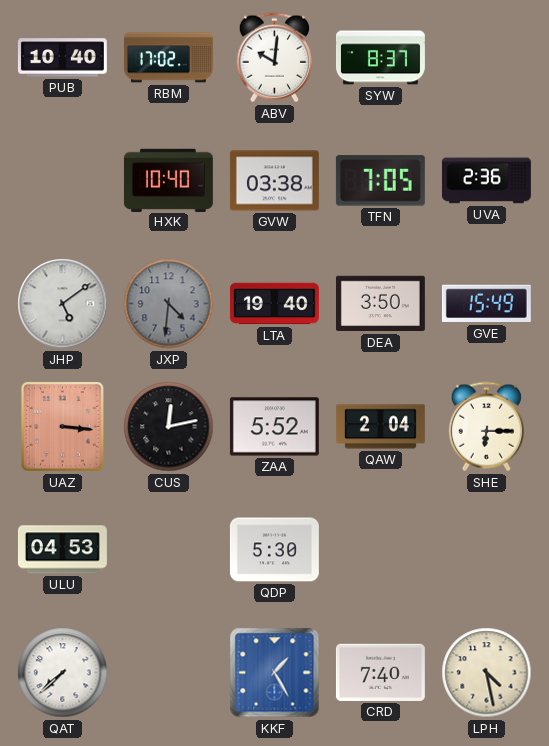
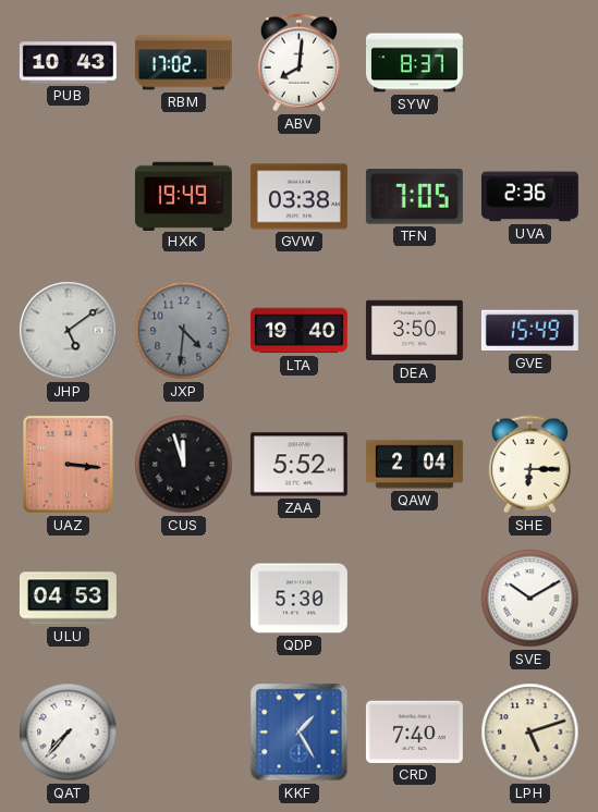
PUB: 10:40 -> 10:43 (68, 63)
ABV: 10:01 -> 8:01 (298, 63)
HXK: 10:40 -> 19:49 (183, 196)
CUS: 12:13 -> 11:57 (184, 465)
SVE: none -> 10:10 (530, 599)
QAT: 7:38 -> 7:37 (69, 733)
LPH: 4:28 -> 5:12 (530, 733)
